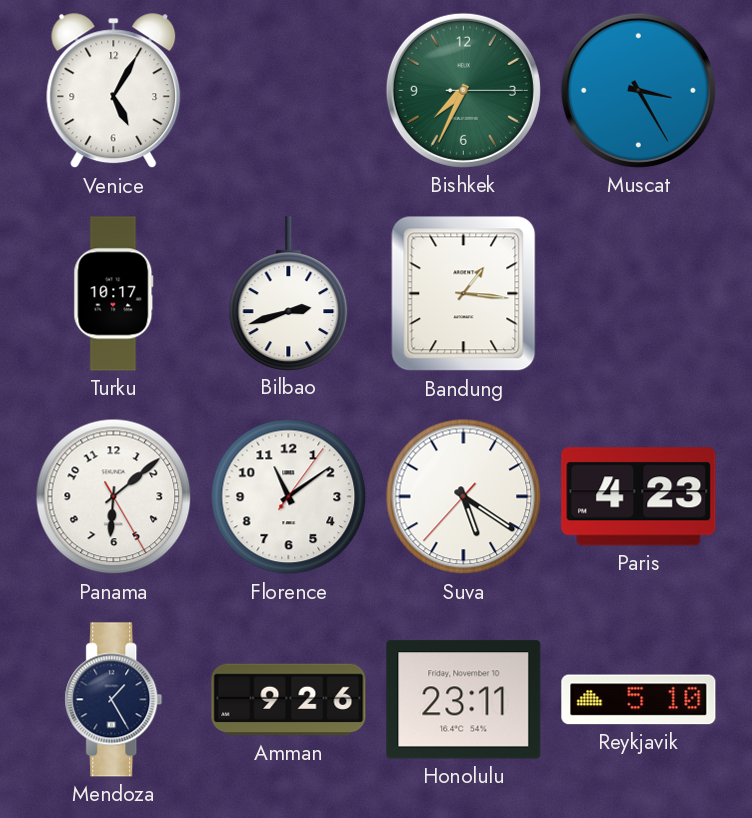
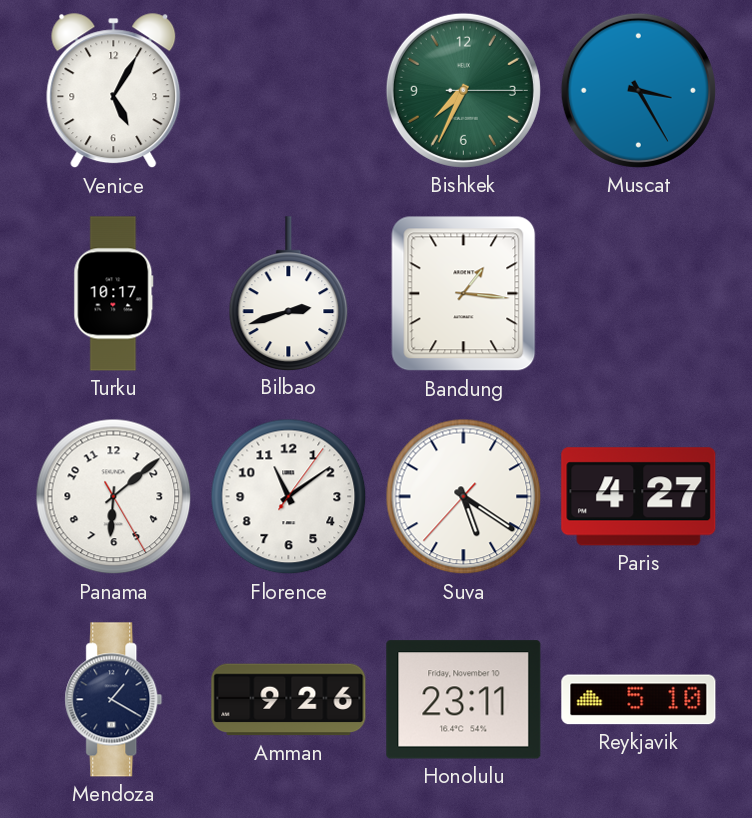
Paris: 4:23 -> 4:27 (639, 497)
Mendoza: 1:25 -> 1:20 (114, 700)
